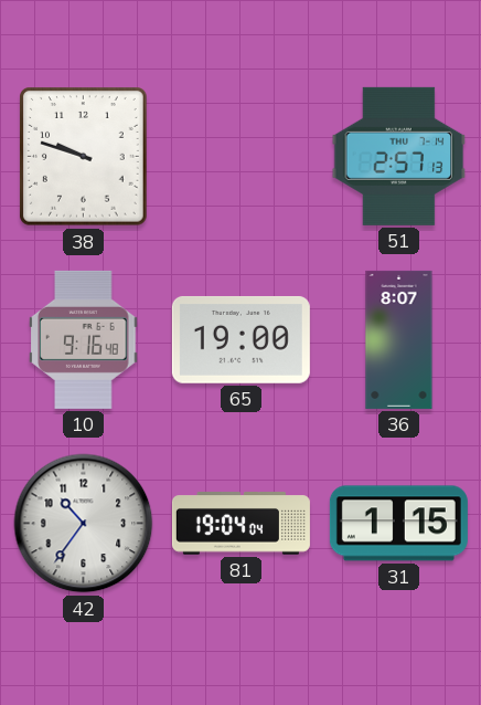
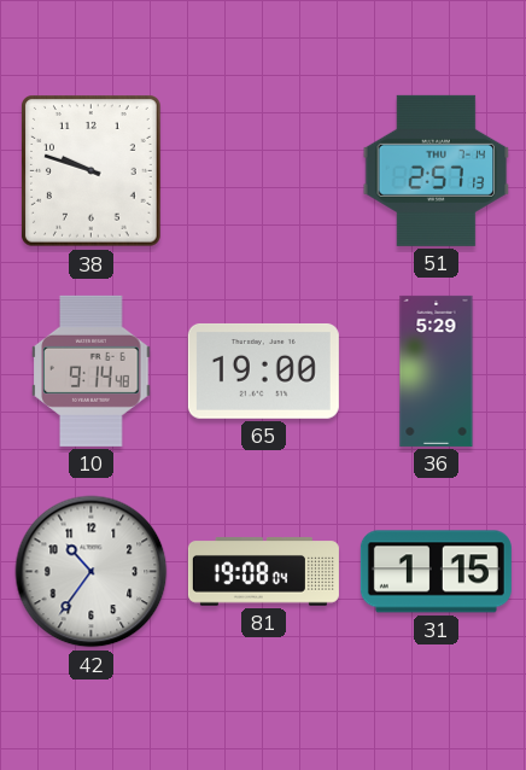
10: 9:16 -> 9:14 (92, 371)
36: 8:07 -> 5:29 (437, 371)
81: 19:04 -> 19:08 (263, 572)
